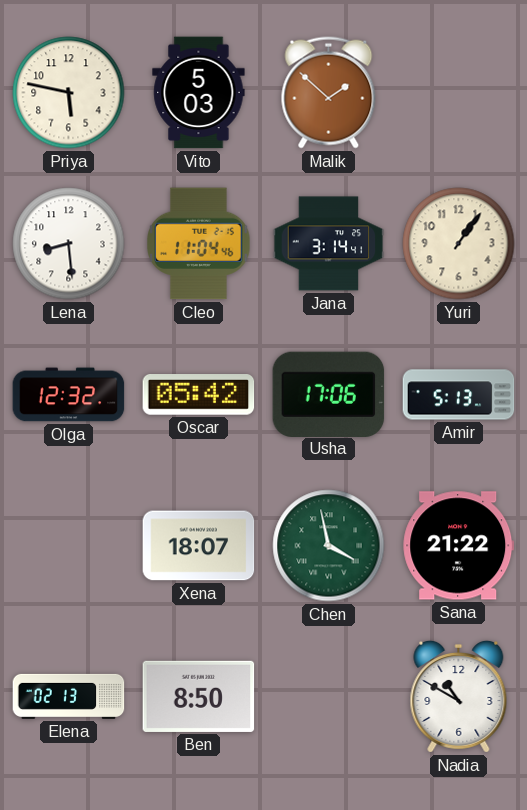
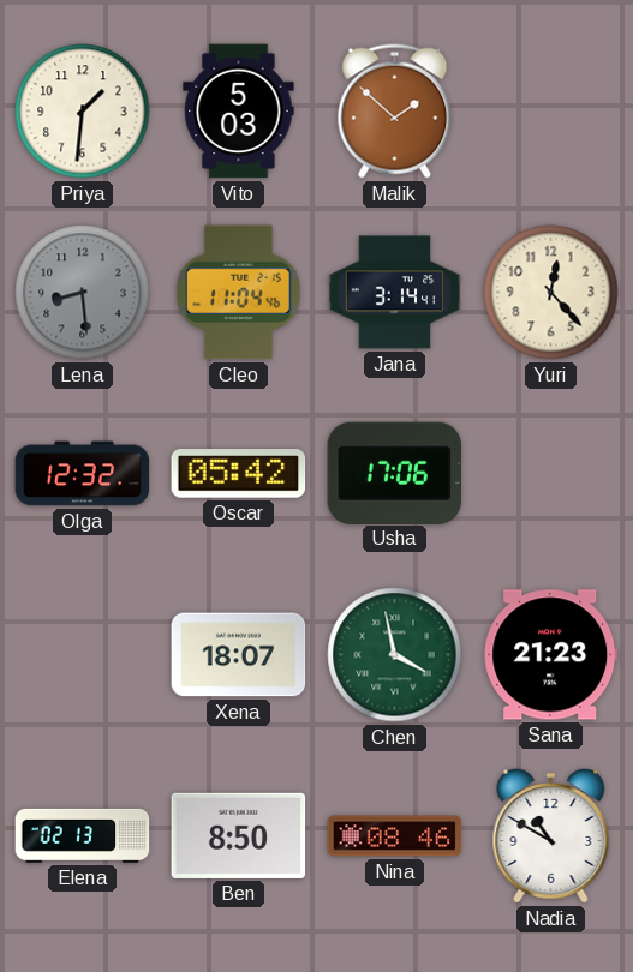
Priya: 5:47 -> 1:31 (83, 112)
Lena dial: white -> grey (83, 293)
Yuri: 1:06 -> 12:23 (551, 293)
Amir: 5:13 -> none (459, 395)
Sana: 21:22 -> 21:23 (551, 655)
Nina: none -> 08:46 (395, 836)
